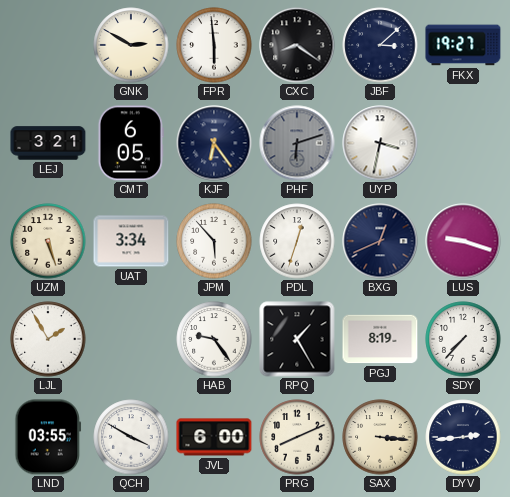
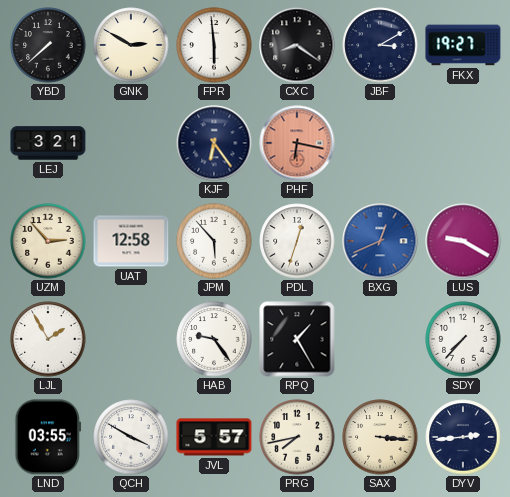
YBD: none -> 7:38 (48, 45)
JBF: 3:08 -> 3:10 (380, 45)
CMT: 6:05 -> none (131, 143)
PHF: 6:12 -> 6:17 (297, 143)
PHF dial: grey -> salmon (297, 143)
UYP: 3:32 -> none (380, 143)
UZM: 5:27 -> 2:53 (48, 241)
UAT: 3:34 -> 12:58 (131, 241)
BXG dial: navy -> blue (380, 241)
LUS: 9:18 -> 9:20 (463, 241)
PGJ: 8:19 -> none (380, 339)
JVL: 6:00 -> 5:57 (214, 437)
PRG: 8:11 -> 7:43 (297, 437)
